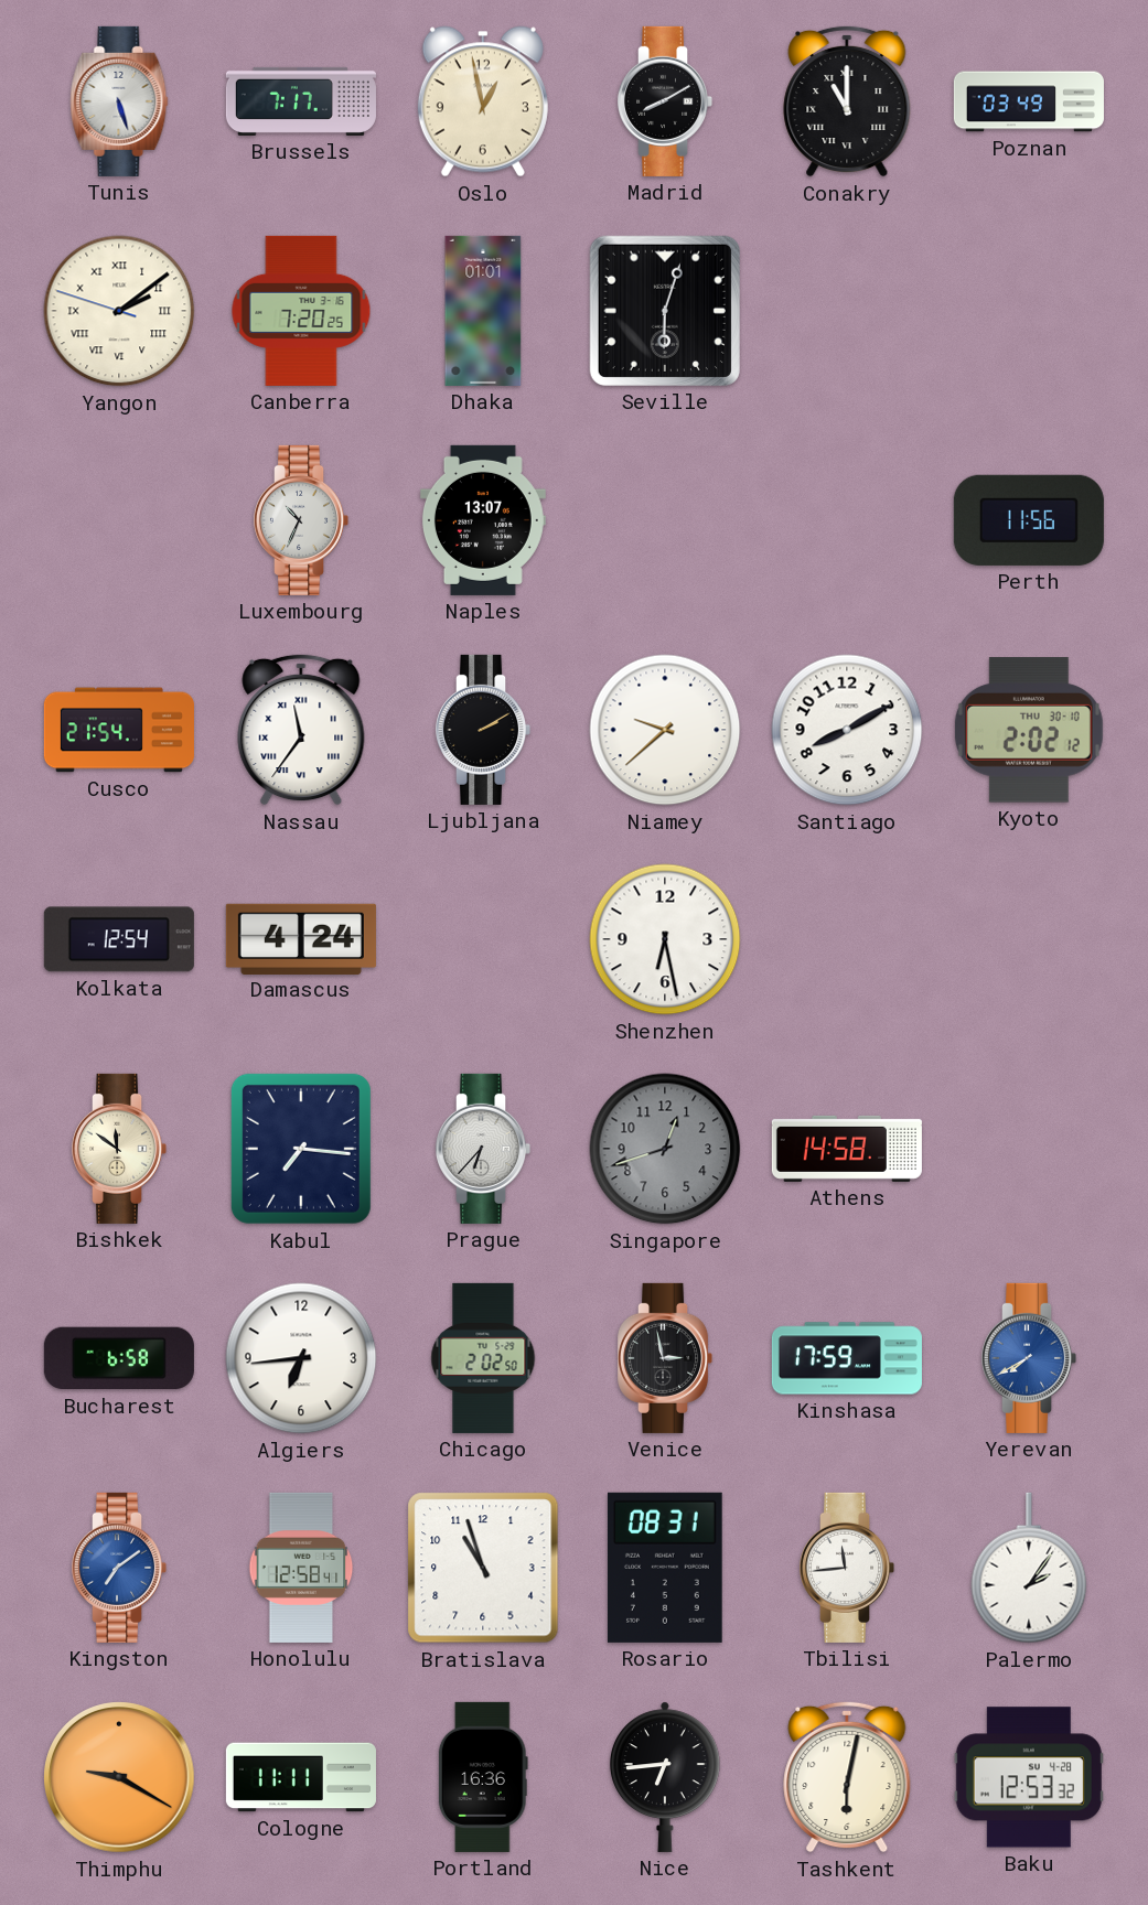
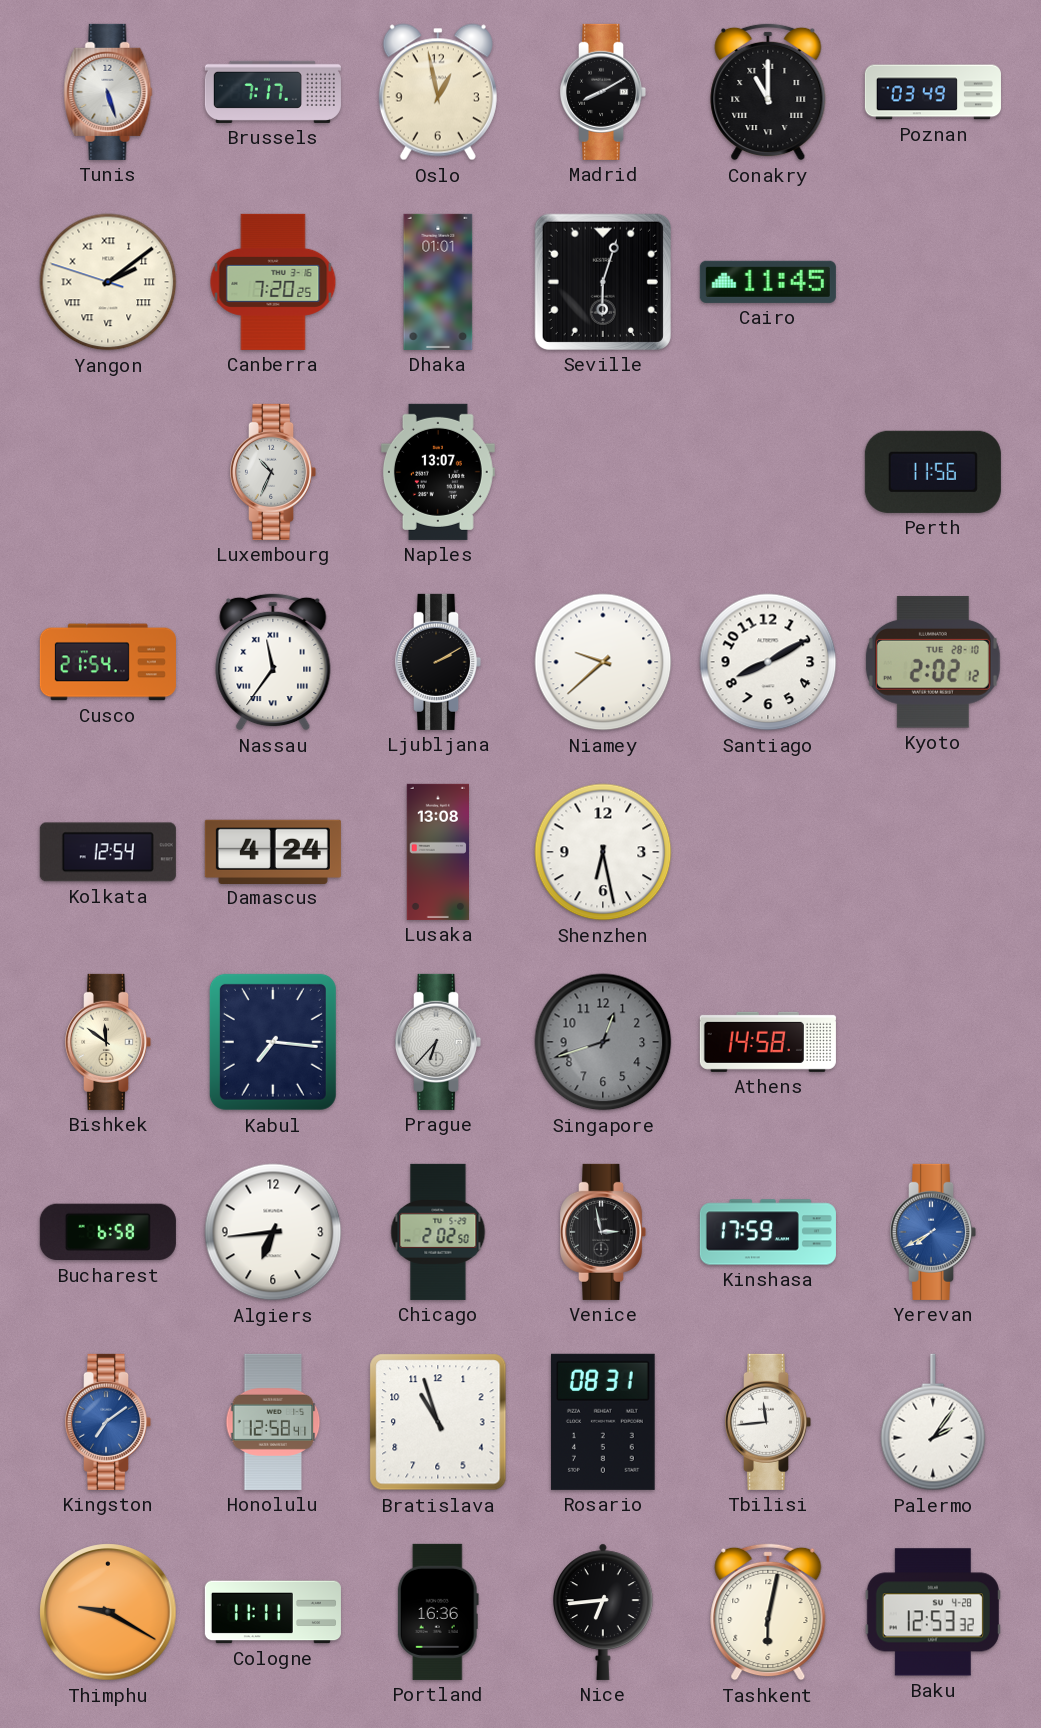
Cairo: none -> 11:45 (768, 282)
Kyoto date: THU 30-10 -> TUE 28-10 (933, 662)
Lusaka: none -> 13:08 (438, 852)
